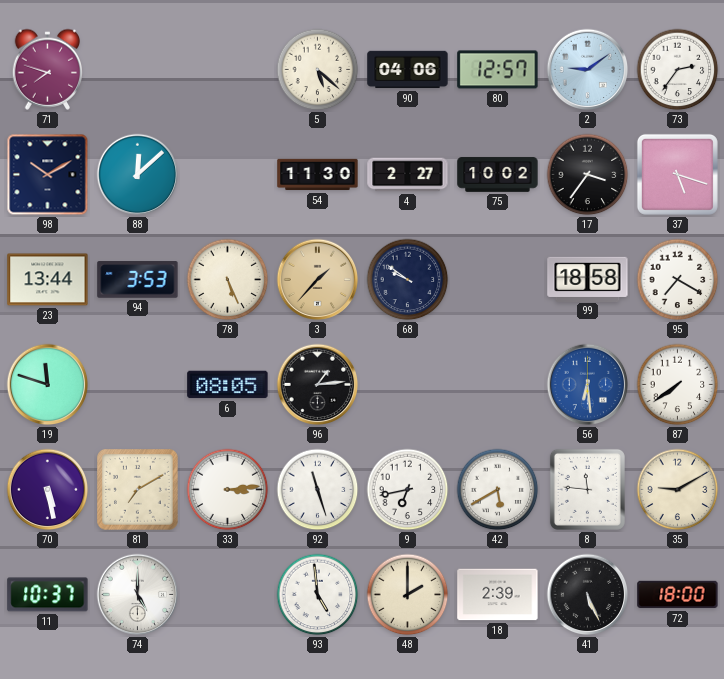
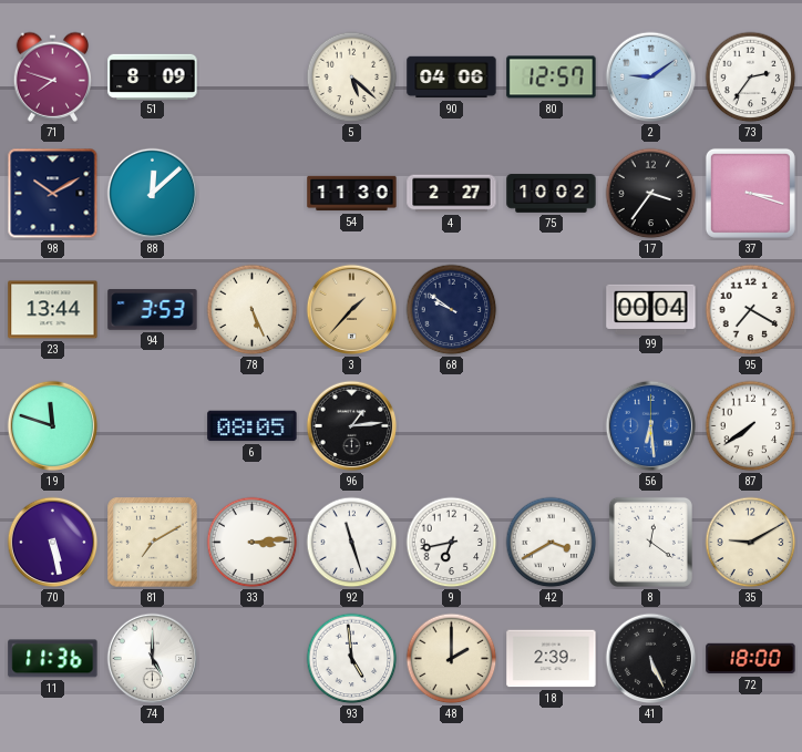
51: none -> 8:09 (153, 76)
37: 5:18 -> 3:18 (750, 193)
99: 18:58 -> 00:04 (651, 309)
42: 5:40 -> 3:40 (552, 543)
8: 11:46 -> 12:21 (650, 542)
11: 10:37 -> 11:36 (53, 659)
